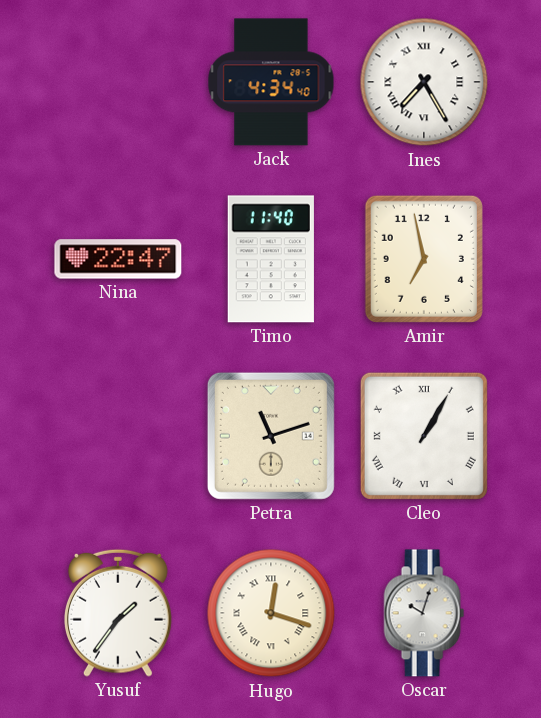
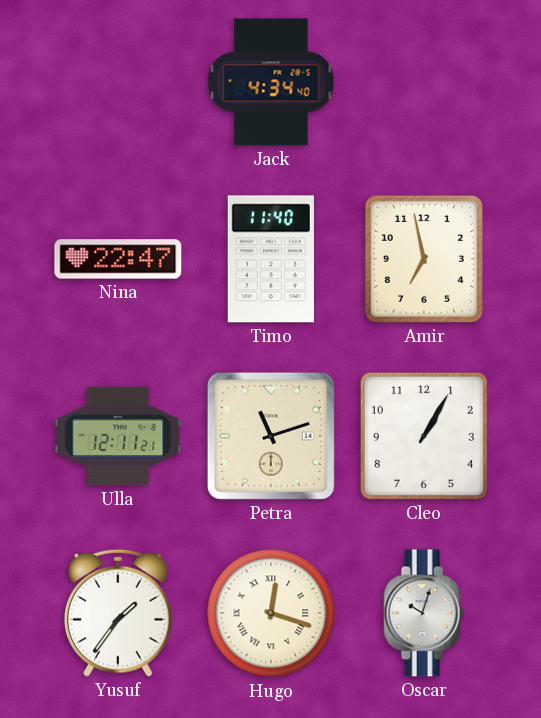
Ines: 7:25 -> none (424, 82)
Ulla: none -> 12:11 (118, 436)
Cleo numerals: Roman -> Arabic (424, 436)
